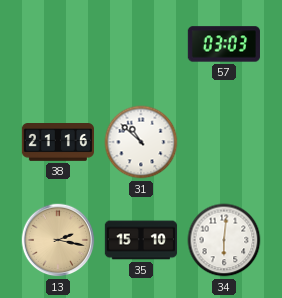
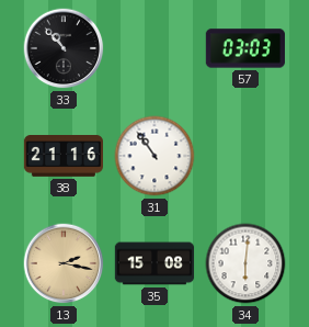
33: none -> 10:53 (64, 48)
31: 10:52 -> 10:54 (154, 156)
35: 15:10 -> 15:08 (154, 263)
